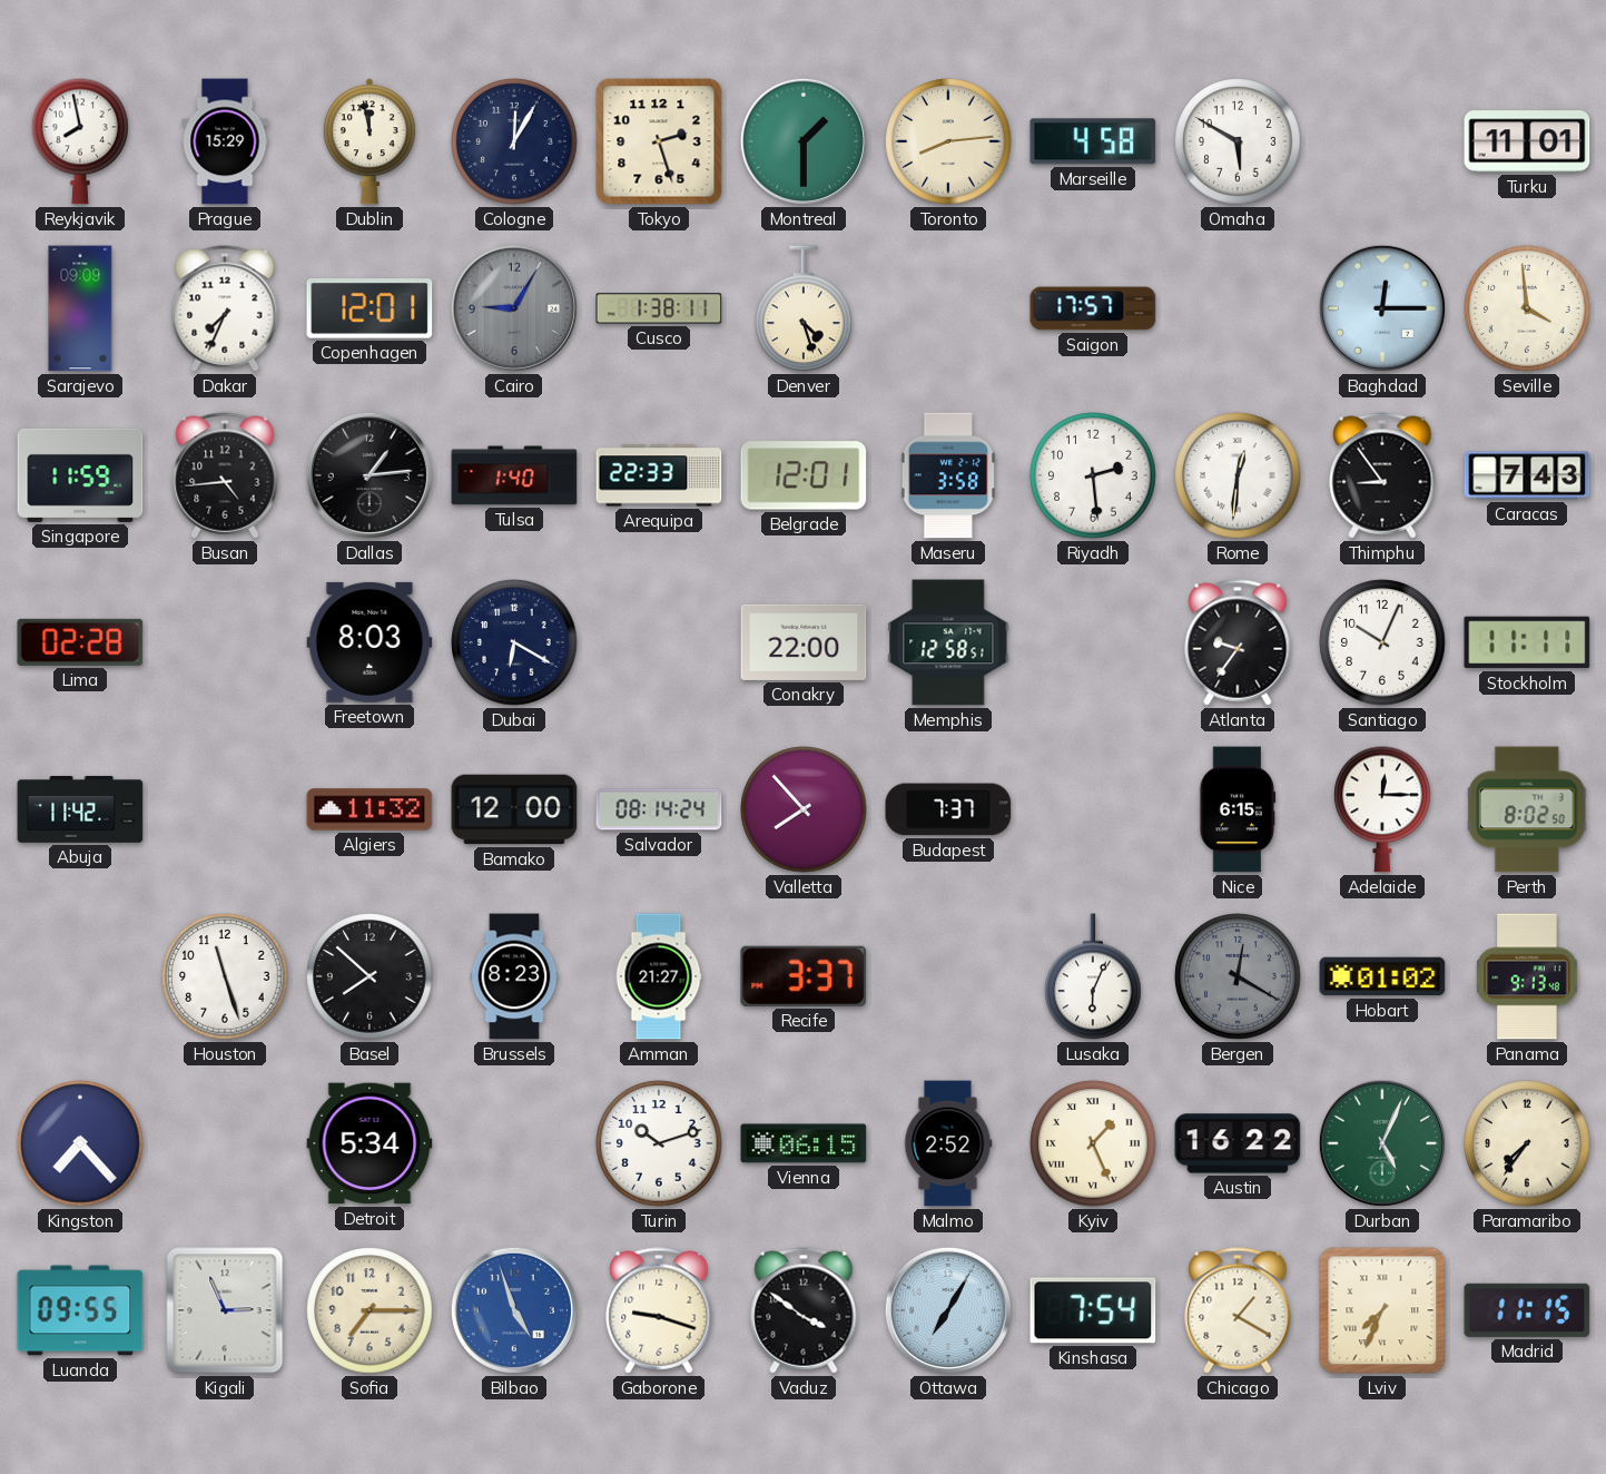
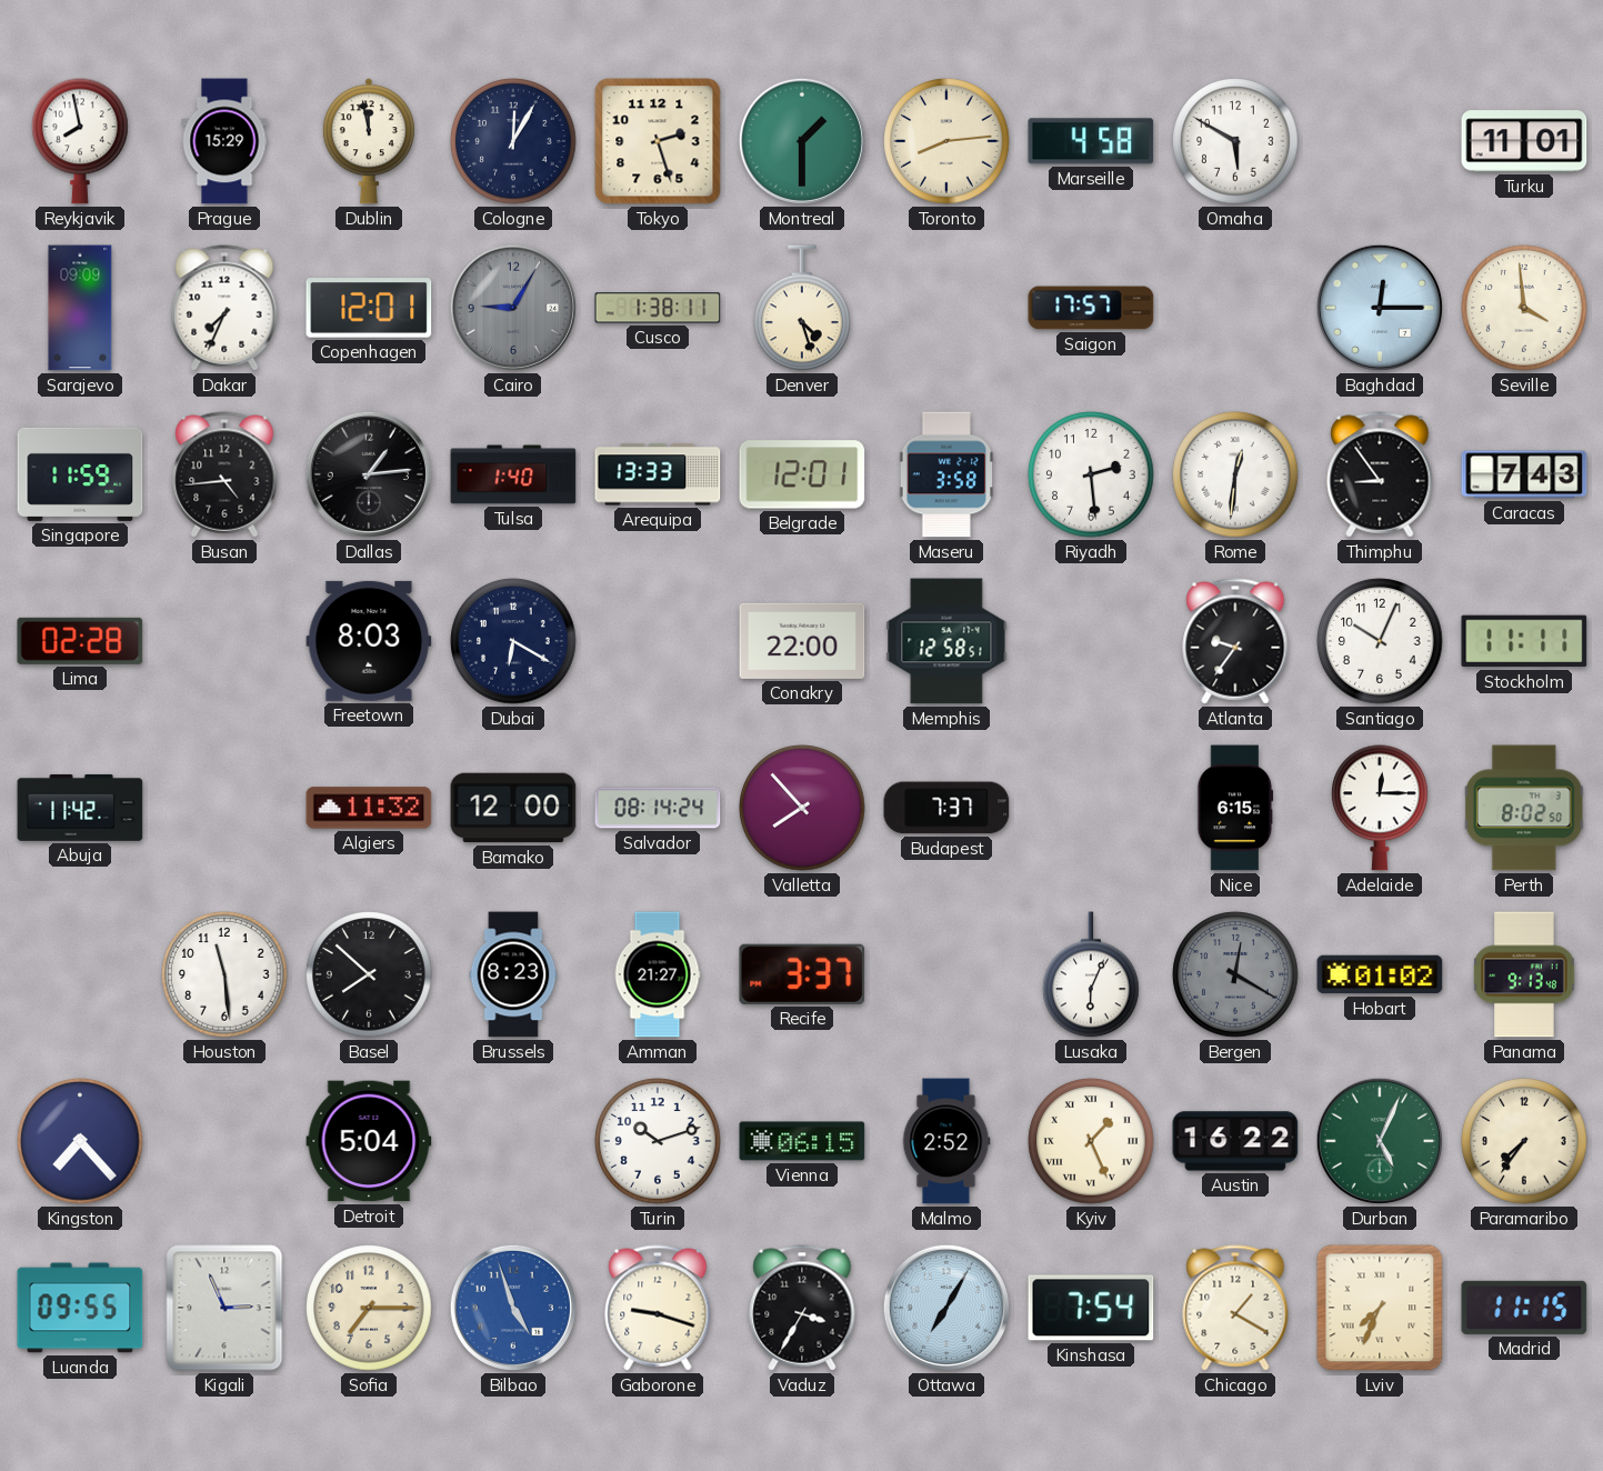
Arequipa: 22:33 -> 13:33 (658, 474)
Houston: 11:27 -> 11:29 (224, 974)
Detroit: 5:34 -> 5:04 (369, 1141)
Vaduz: 3:51 -> 3:35 (802, 1308)
